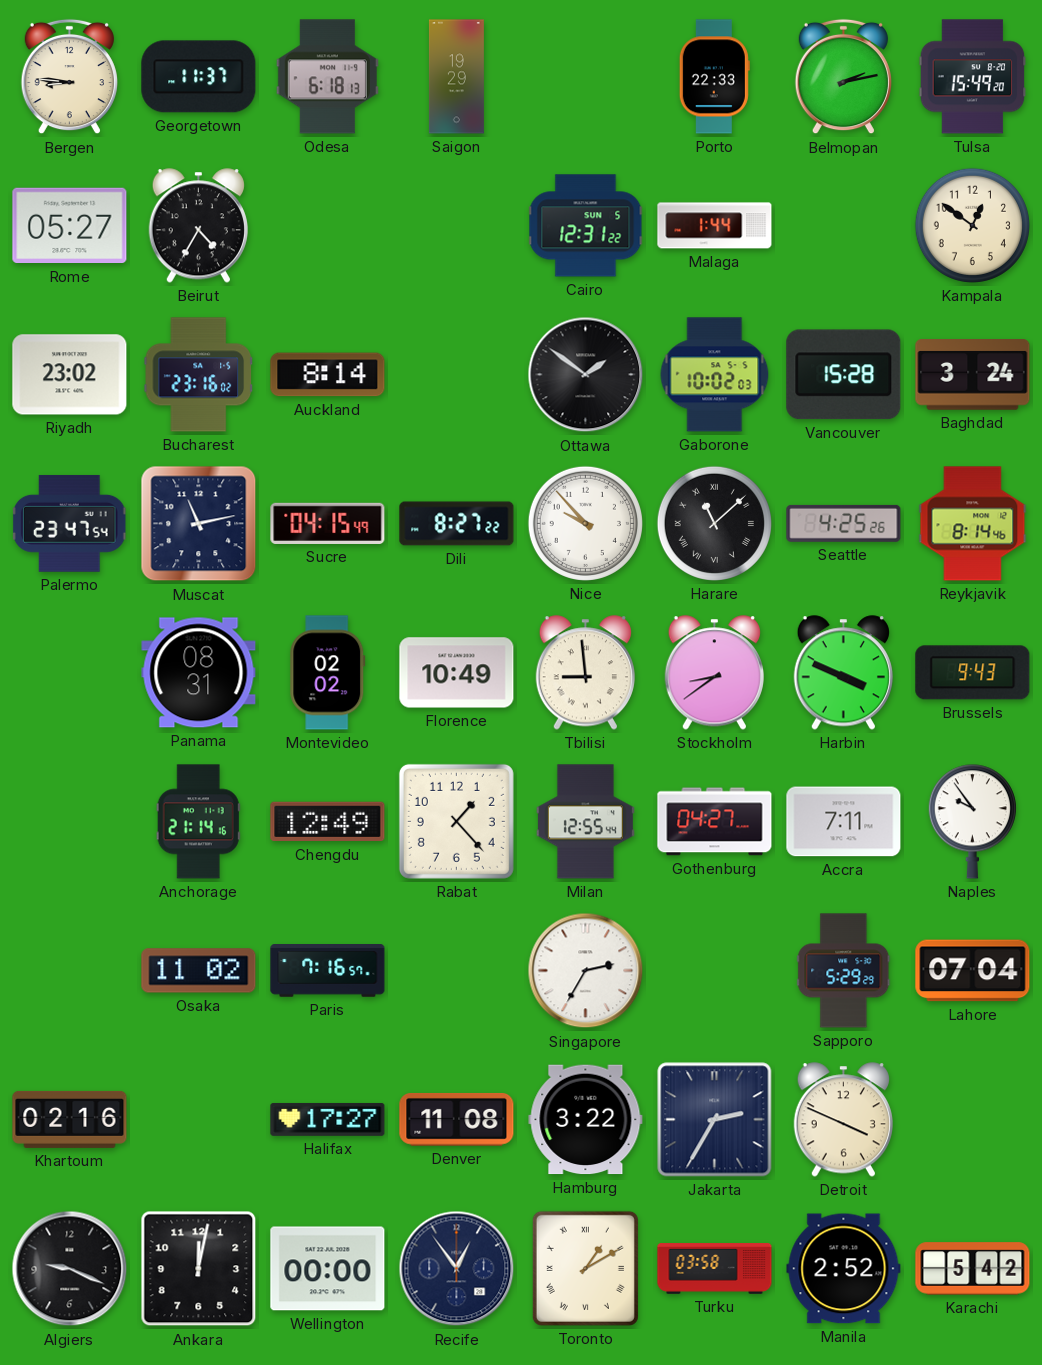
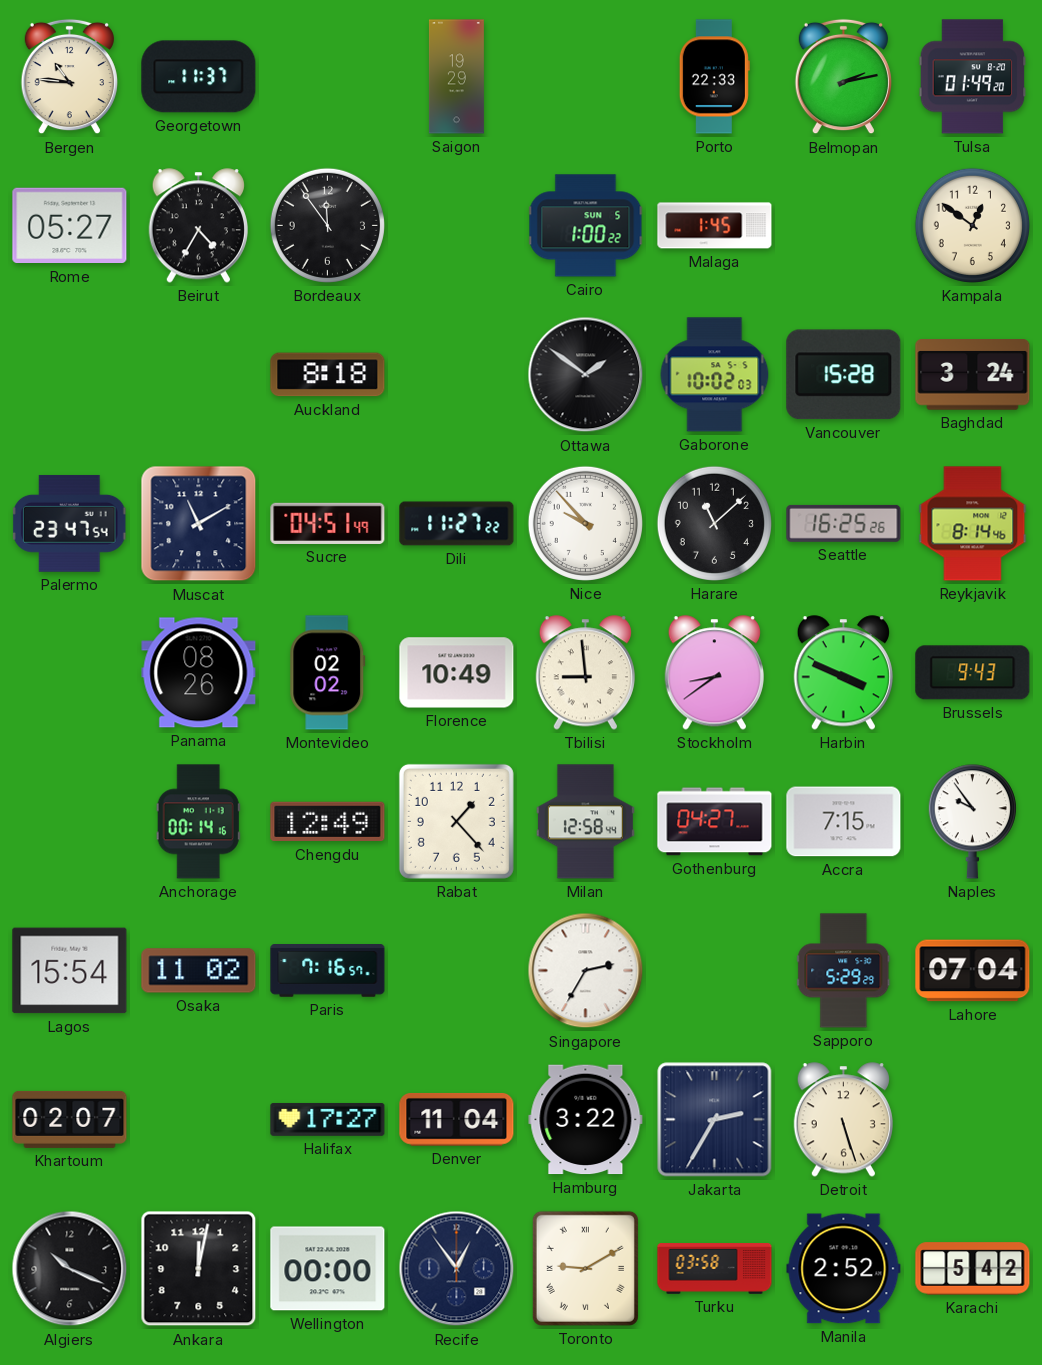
Bergen: 8:46 -> 10:46 (69, 77)
Odesa: 6:18 -> none (327, 77)
Tulsa: 15:49 -> 01:49 (973, 77)
Bordeaux: none -> 11:54 (327, 225)
Cairo: 12:31 -> 1:00 (586, 226)
Malaga: 1:44 -> 1:45 (715, 226)
Riyadh: 23:02 -> none (70, 375)
Bucharest: 23:16 -> none (198, 375)
Auckland: 8:14 -> 8:18 (328, 375)
Muscat: 11:13 -> 11:10 (199, 524)
Sucre: 04:15 -> 04:51 (328, 523)
Dili: 8:27 -> 11:27 (457, 524)
Harare numerals: Roman -> Arabic (714, 523)
Seattle: 4:25 -> 16:25 (844, 523)
Panama: 08:31 -> 08:26 (199, 673)
Anchorage: 21:14 -> 00:14 (198, 822)
Milan: 12:55 -> 12:58 (585, 822)
Accra: 7:11 -> 7:15 (844, 822)
Lagos: none -> 15:54 (70, 971)
Khartoum: 02:16 -> 02:07 (70, 1119)
Denver: 11:08 -> 11:04 (457, 1119)
Detroit: 3:49 -> 5:27 (843, 1120)
Algiers: 9:19 -> 10:19 (70, 1269)
Toronto: 1:10 -> 9:10 (585, 1268)
